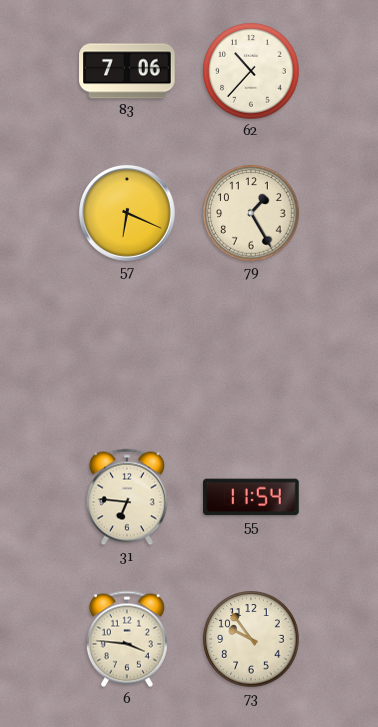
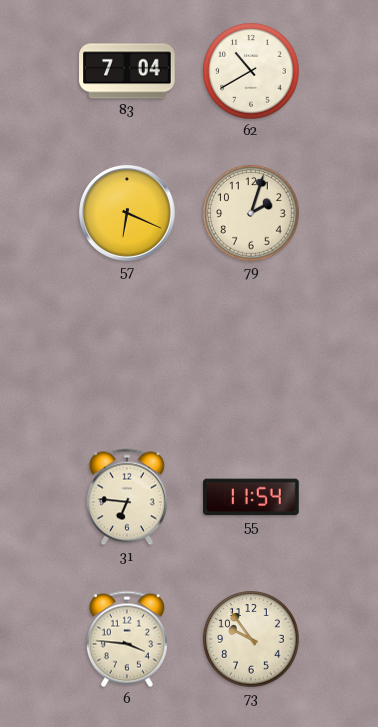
83: 7:06 -> 7:04 (127, 71)
62: 10:37 -> 10:40 (251, 71)
79: 1:25 -> 2:03 (251, 213)
